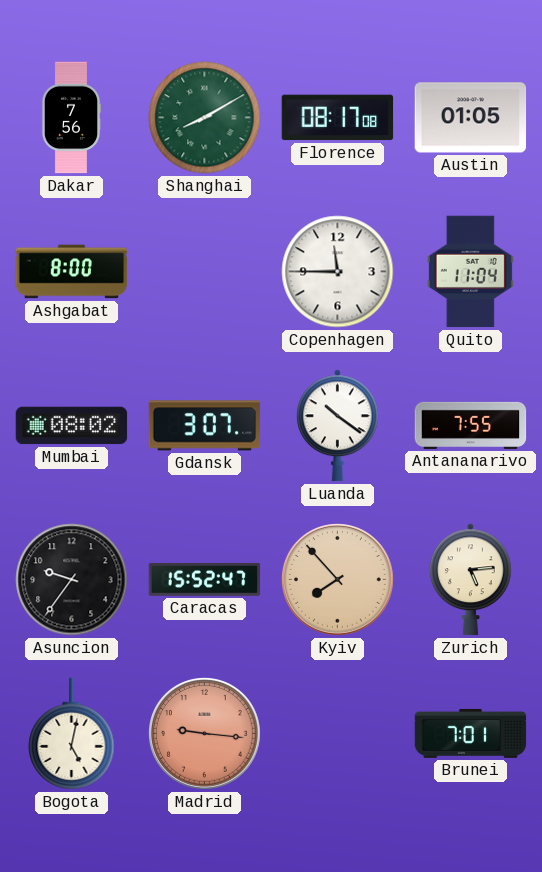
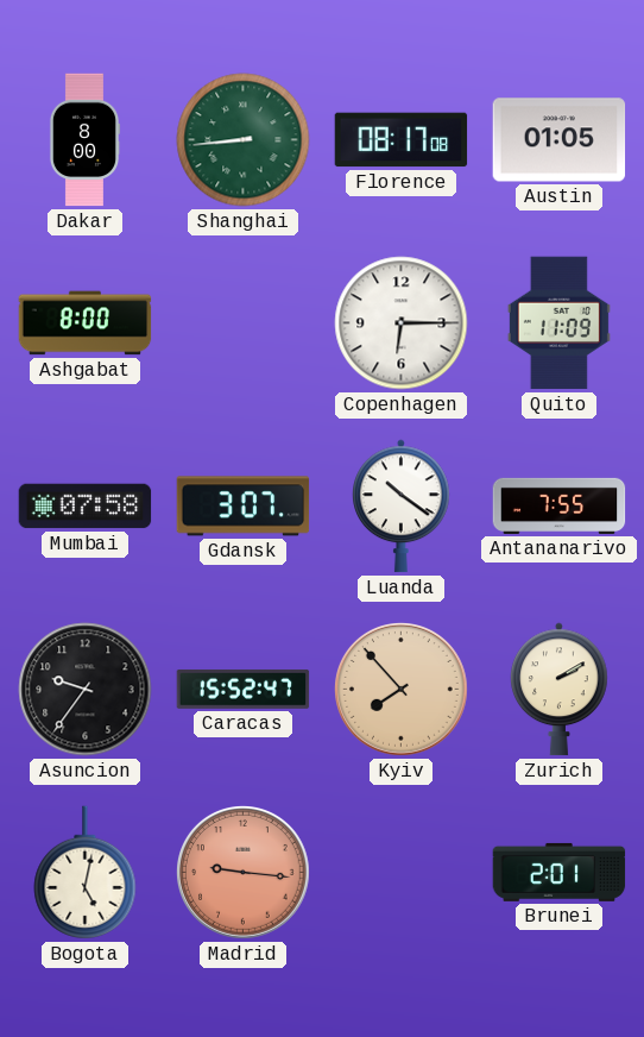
Dakar: 7:56 -> 8:00 (84, 140)
Shanghai: 8:10 -> 8:44 (244, 140)
Copenhagen: 11:45 -> 6:15 (402, 323)
Quito: 11:04 -> 11:09 (558, 323)
Mumbai: 08:02 -> 07:58 (86, 507)
Zurich: 5:14 -> 2:10 (560, 690)
Brunei: 7:01 -> 2:01 (560, 872)
